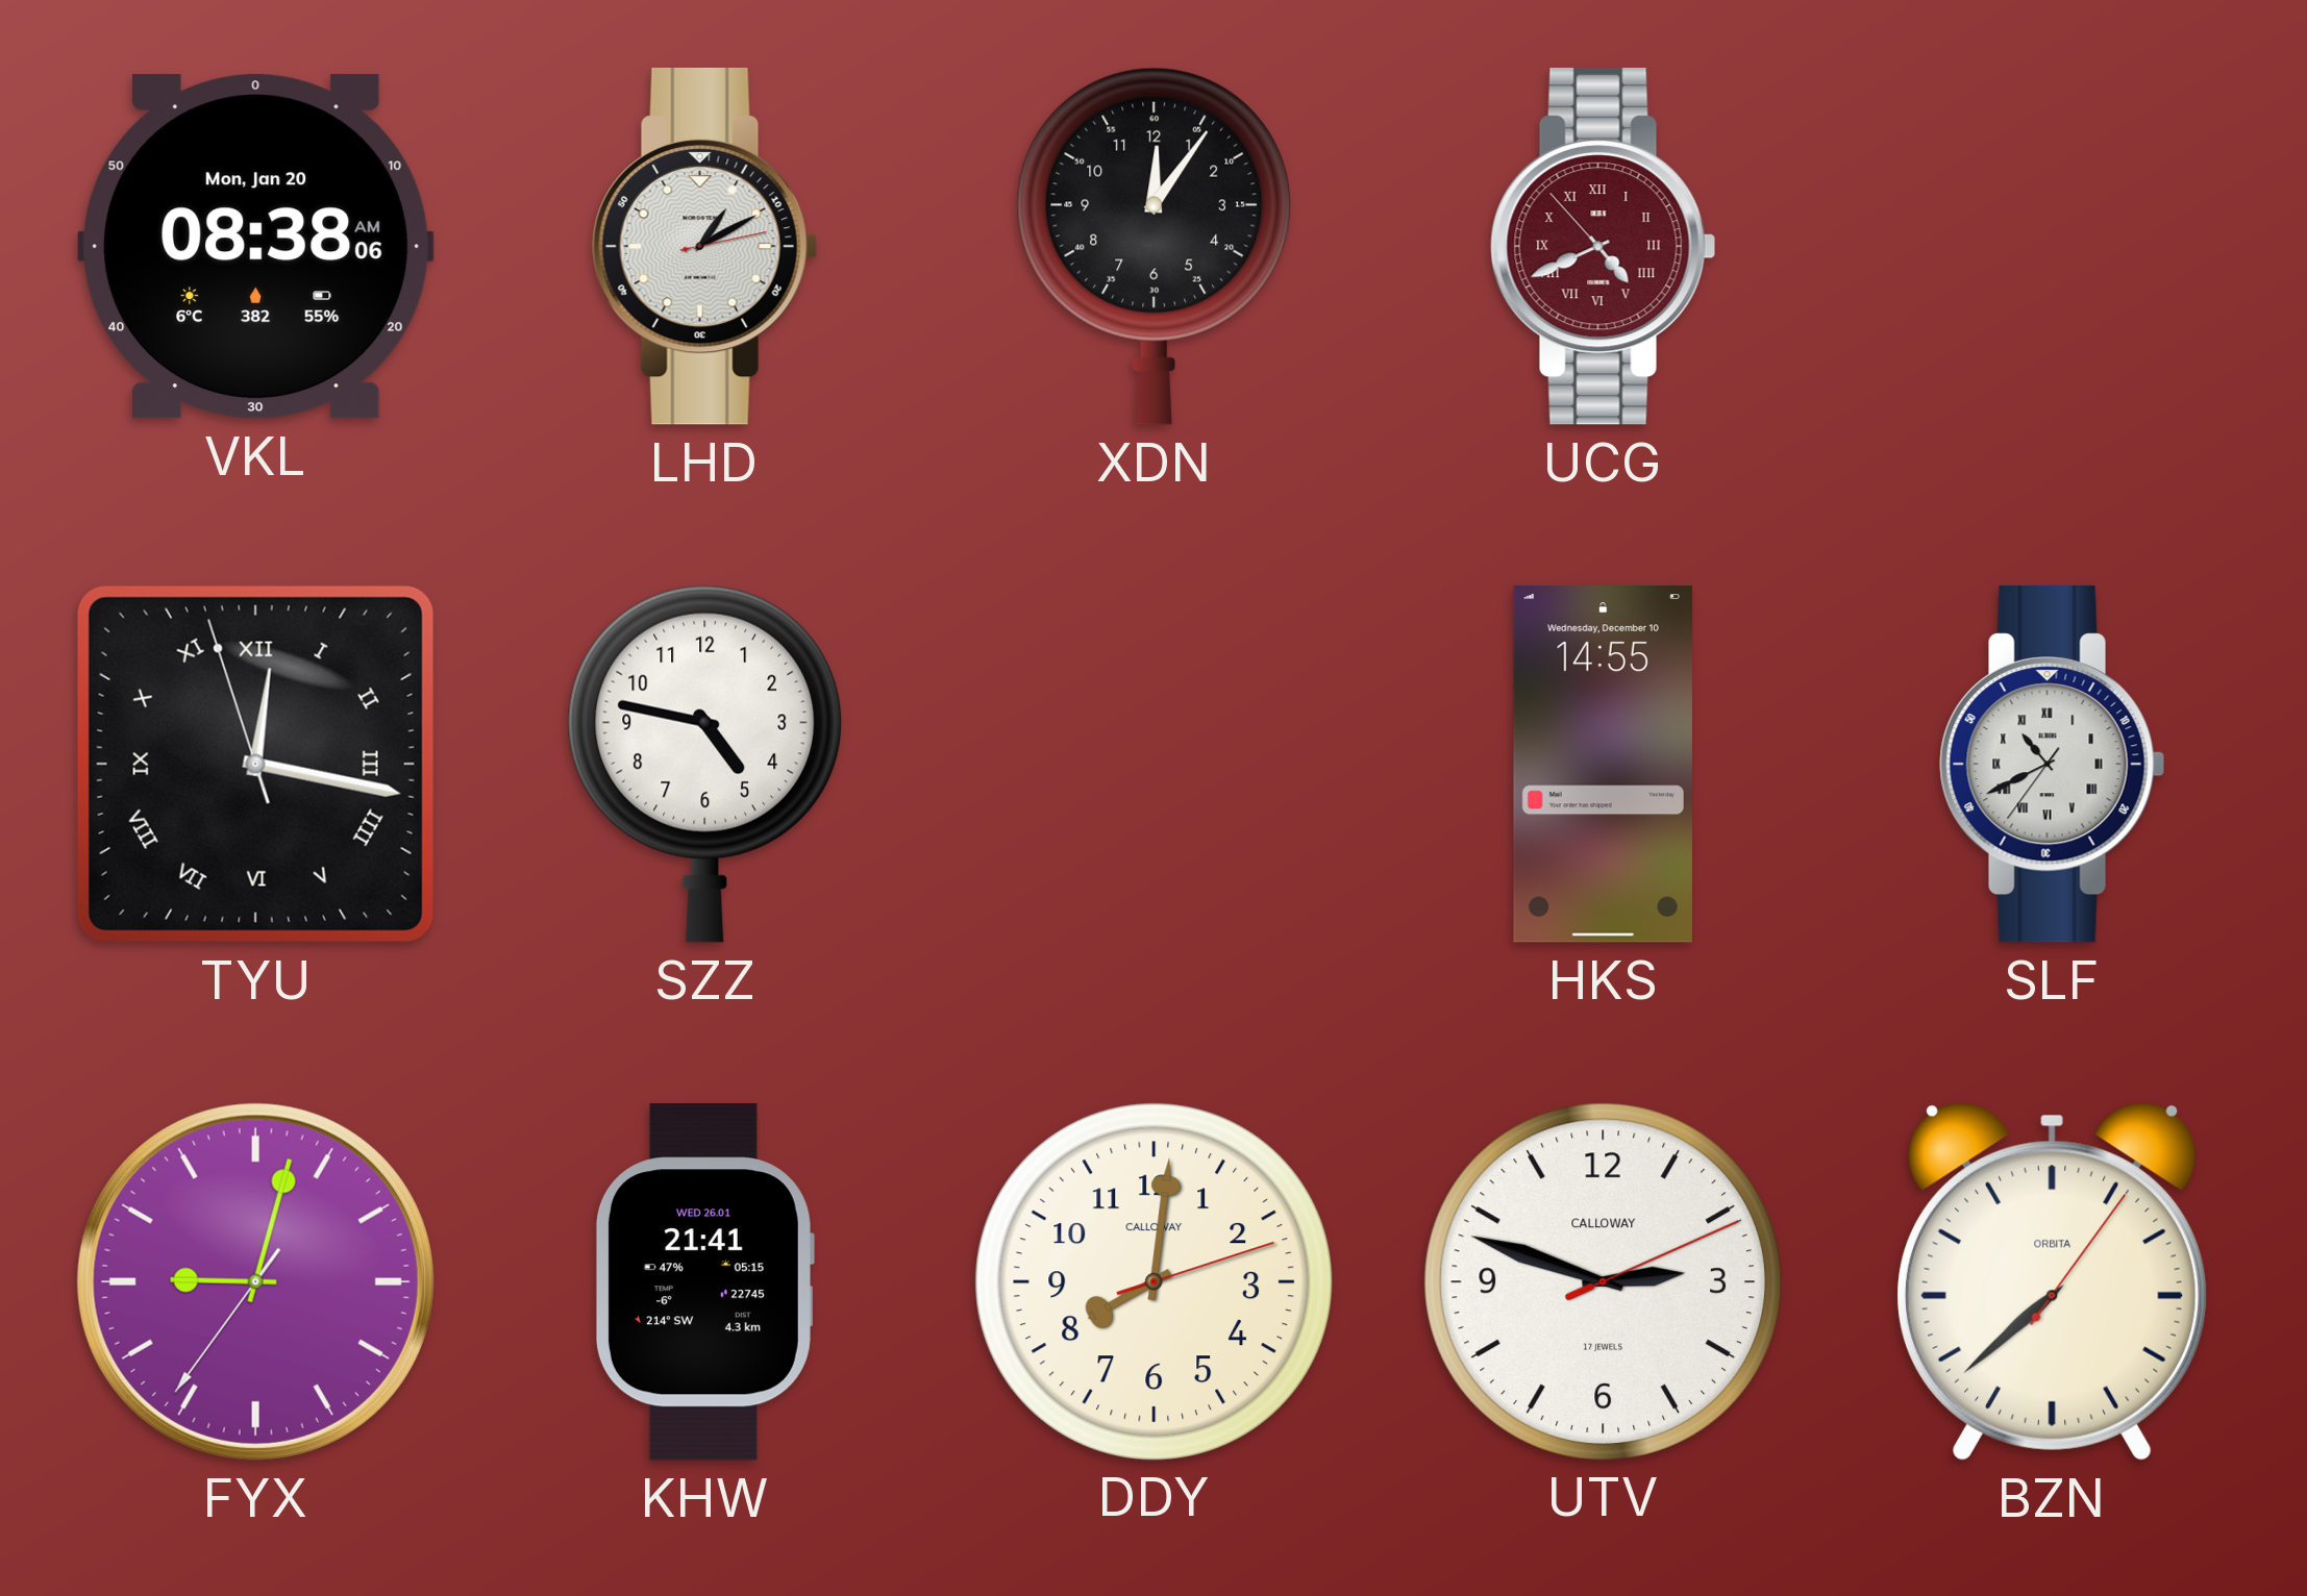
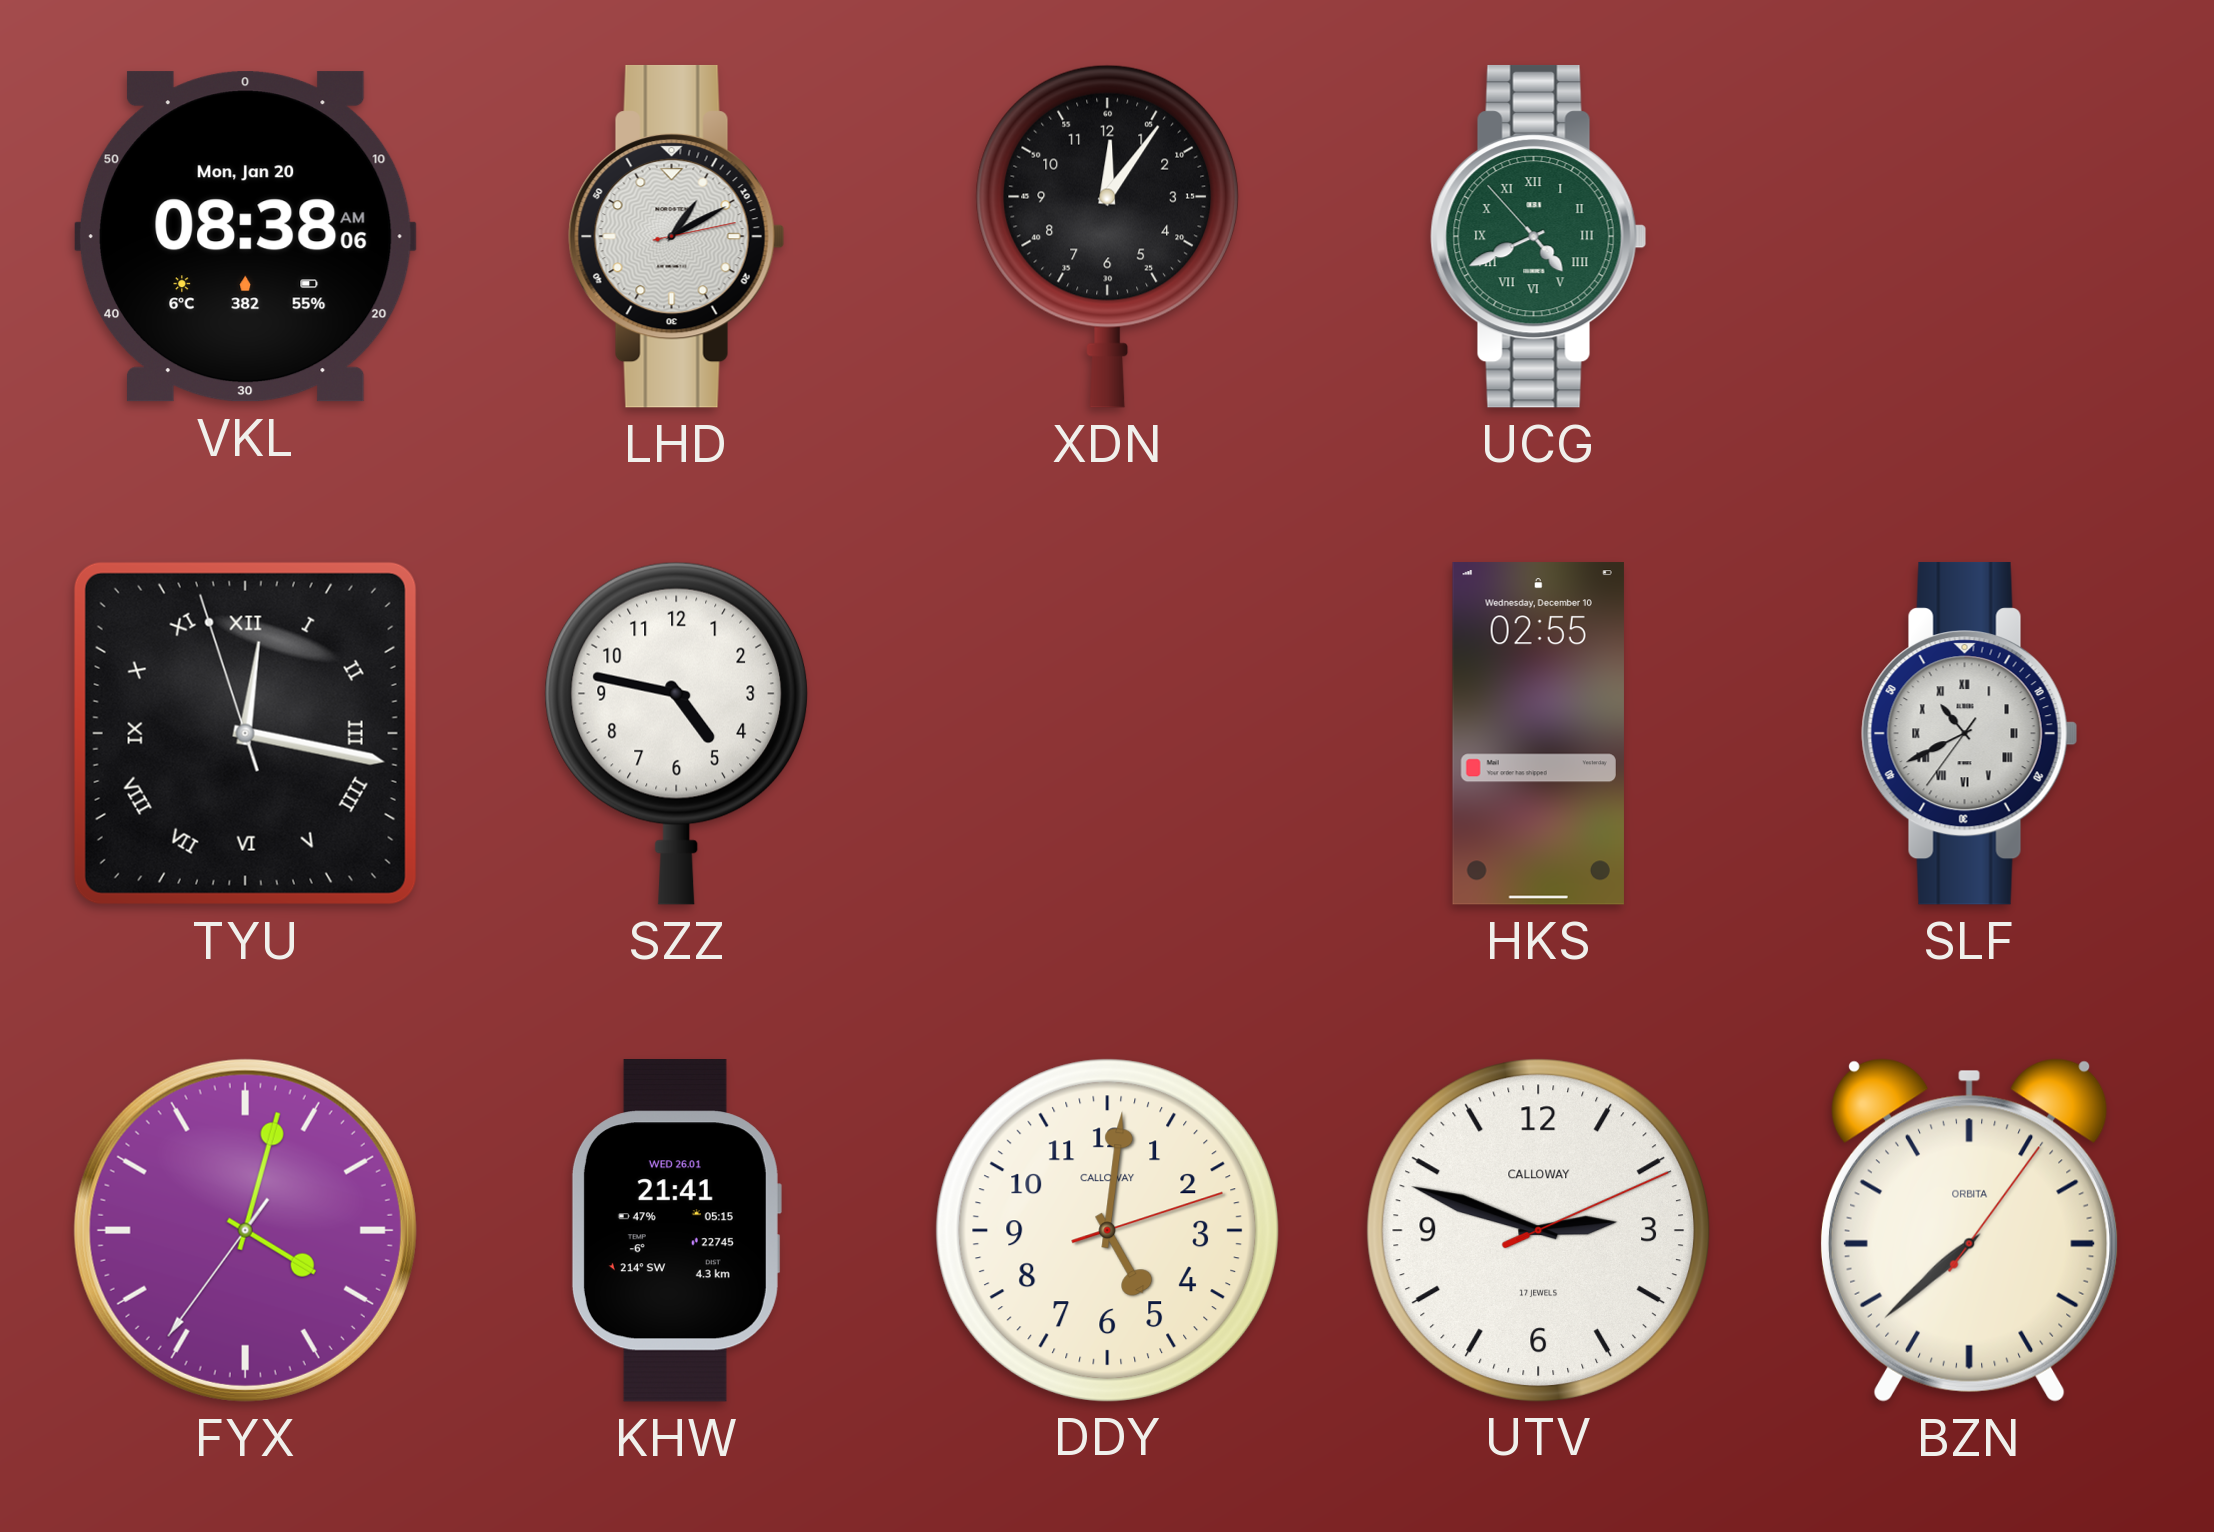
UCG dial: burgundy -> green (1539, 236)
HKS: 14:55 -> 02:55 (1538, 734)
FYX: 9:02 -> 4:02 (245, 1230)
DDY: 8:01 -> 5:01 (1107, 1230)
